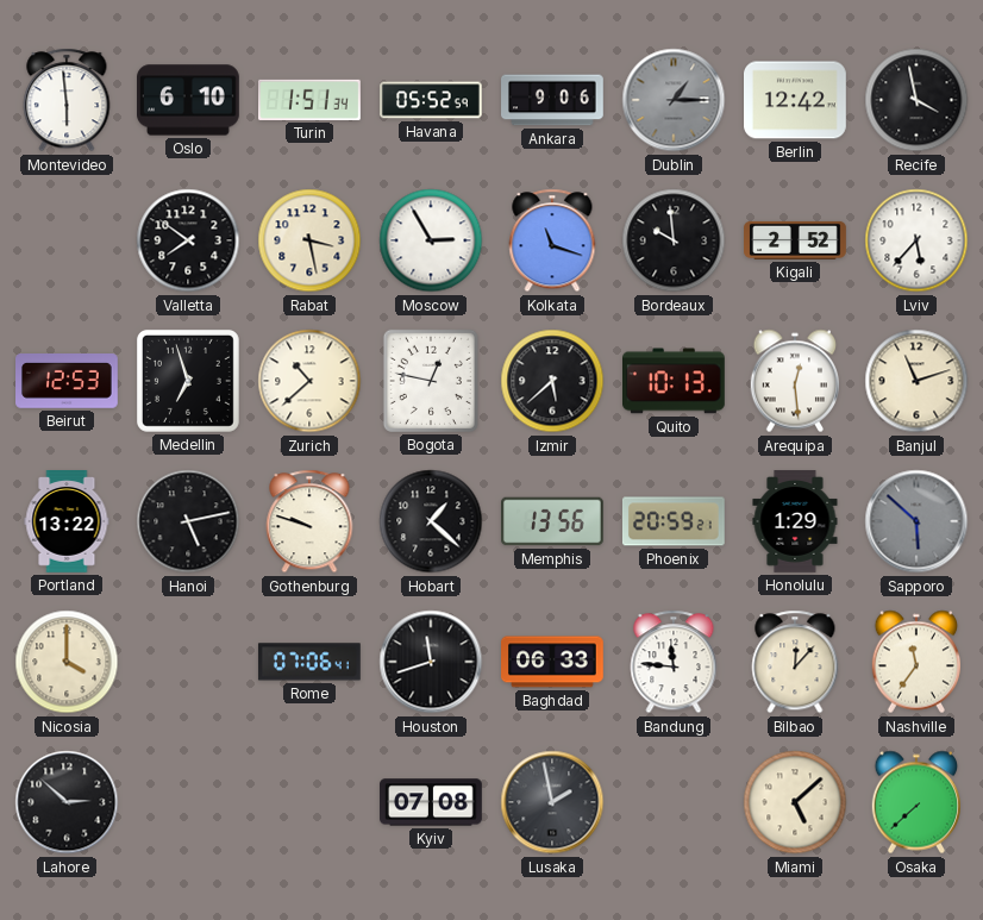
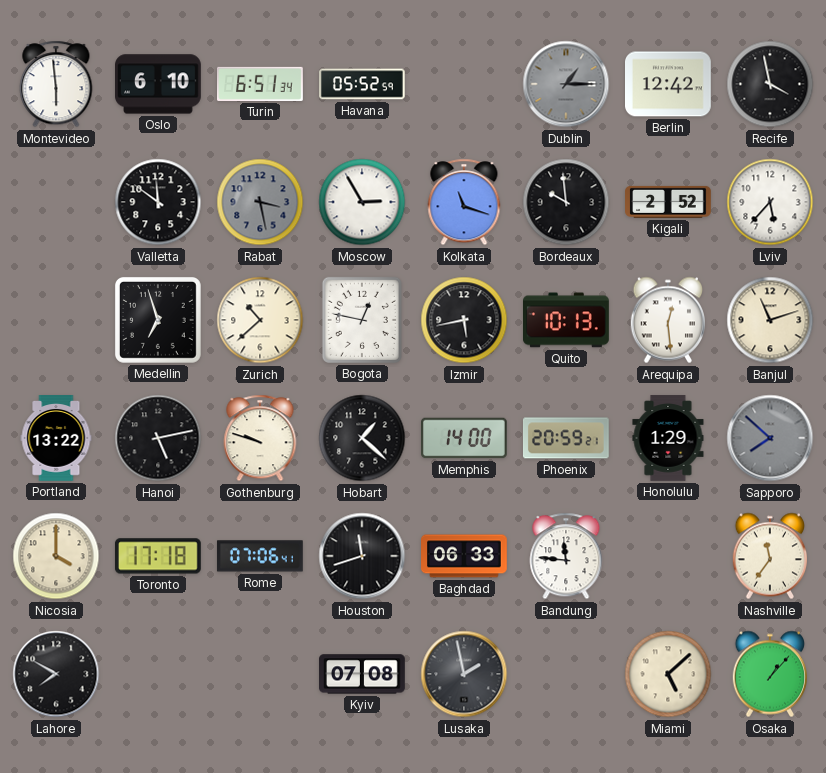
Turin: 1:51 -> 6:51 (261, 84)
Ankara: 9:06 -> none (552, 100)
Valletta: 7:51 -> 11:51 (158, 202)
Rabat dial: cream -> grey (260, 202)
Beirut: 12:53 -> none (68, 382)
Izmir: 5:38 -> 5:43 (464, 320)
Memphis: 13:56 -> 14:00 (465, 438)
Sapporo: 5:52 -> 7:52 (770, 438)
Toronto: none -> 17:18 (158, 556)
Bilbao: 12:07 -> none (795, 662)
Lahore: 2:52 -> 7:50 (56, 674)
Osaka: 7:38 -> 1:07 (769, 674)
